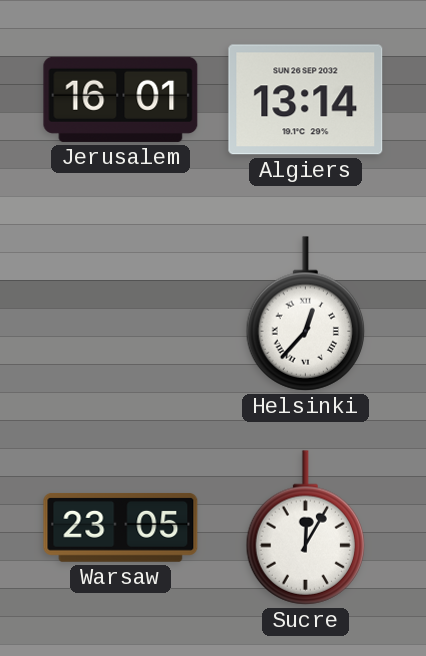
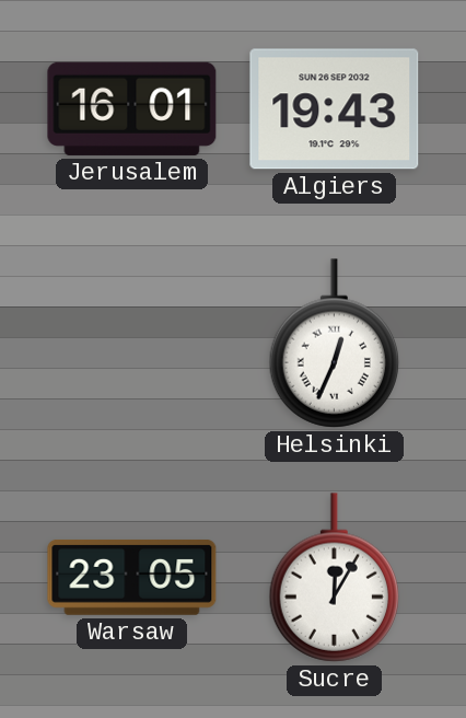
Algiers: 13:14 -> 19:43 (335, 109)
Helsinki: 12:37 -> 12:34 (334, 344)
